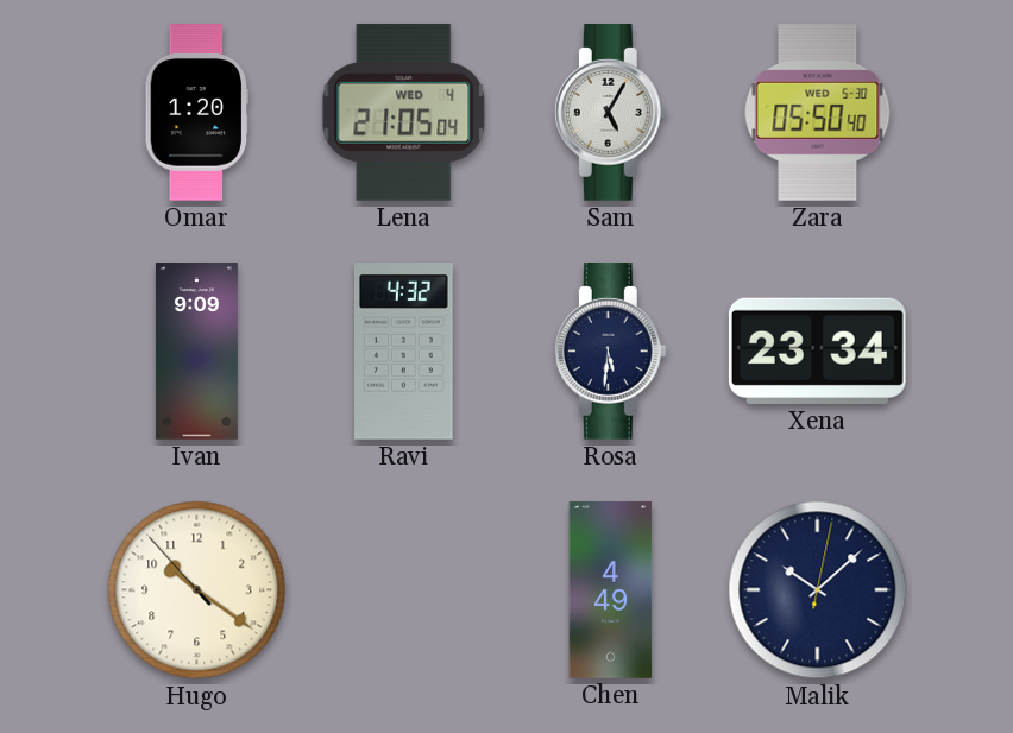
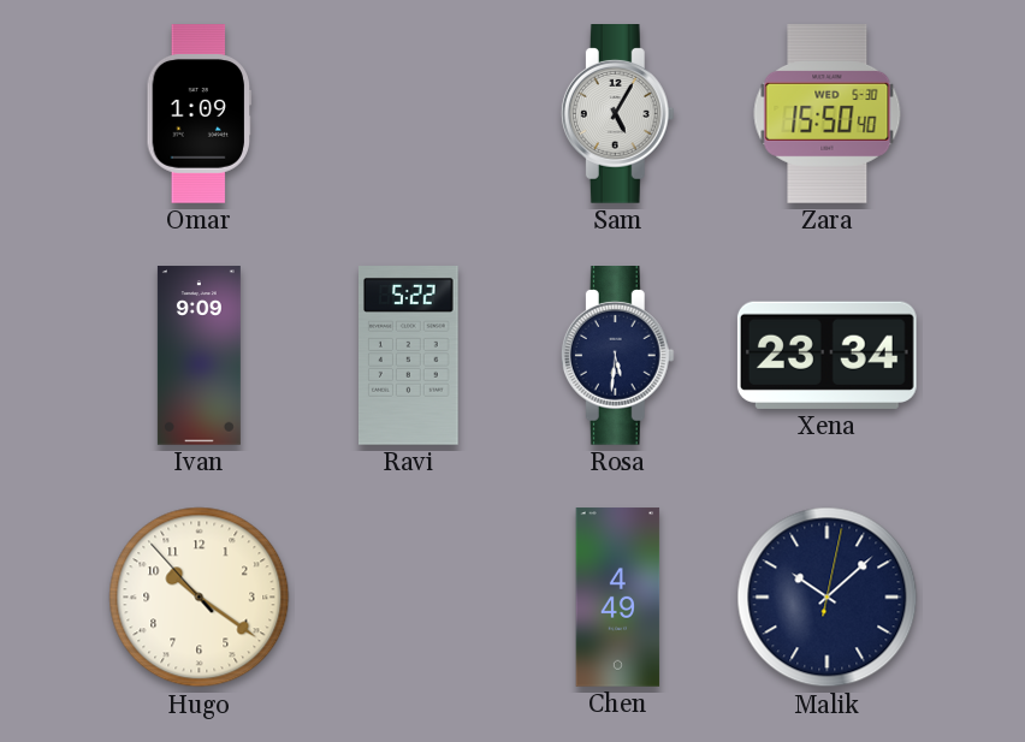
Omar: 1:20 -> 1:09 (200, 114)
Lena: 21:05 -> none (404, 112)
Zara: 05:50 -> 15:50 (828, 114)
Ravi: 4:32 -> 5:22 (409, 356)
